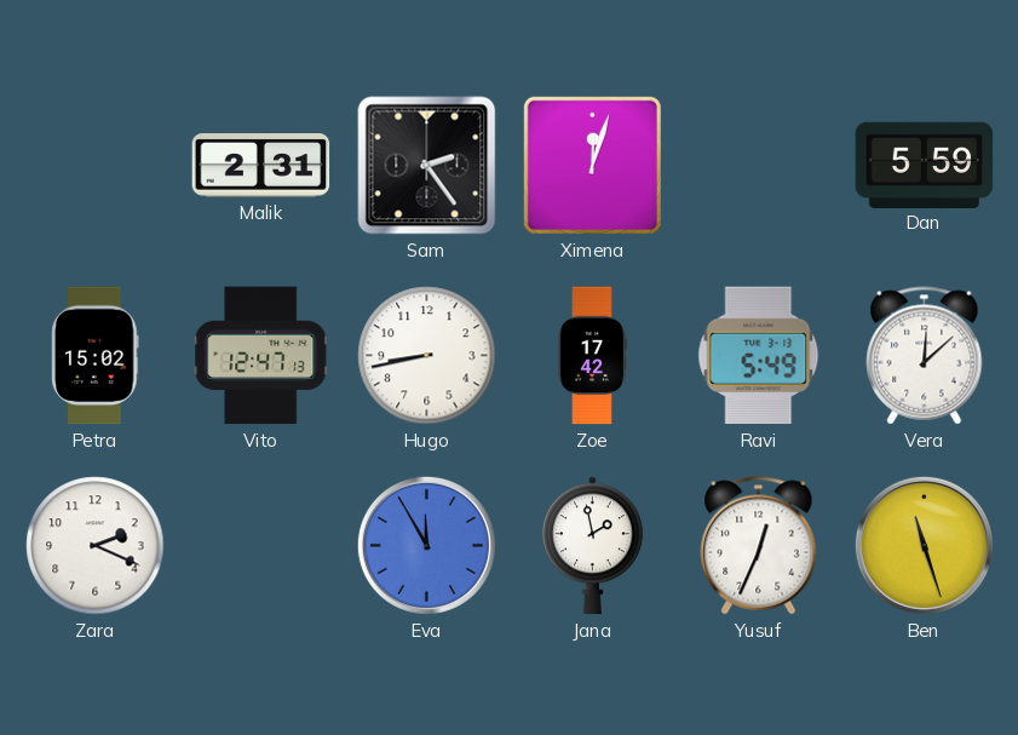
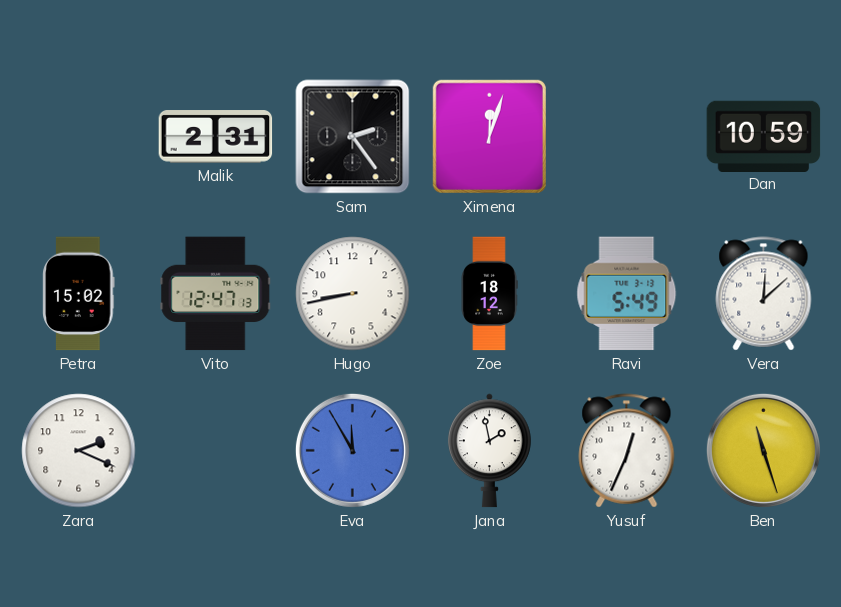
Dan: 5:59 -> 10:59 (764, 136)
Zoe: 17:42 -> 18:12 (489, 294)
